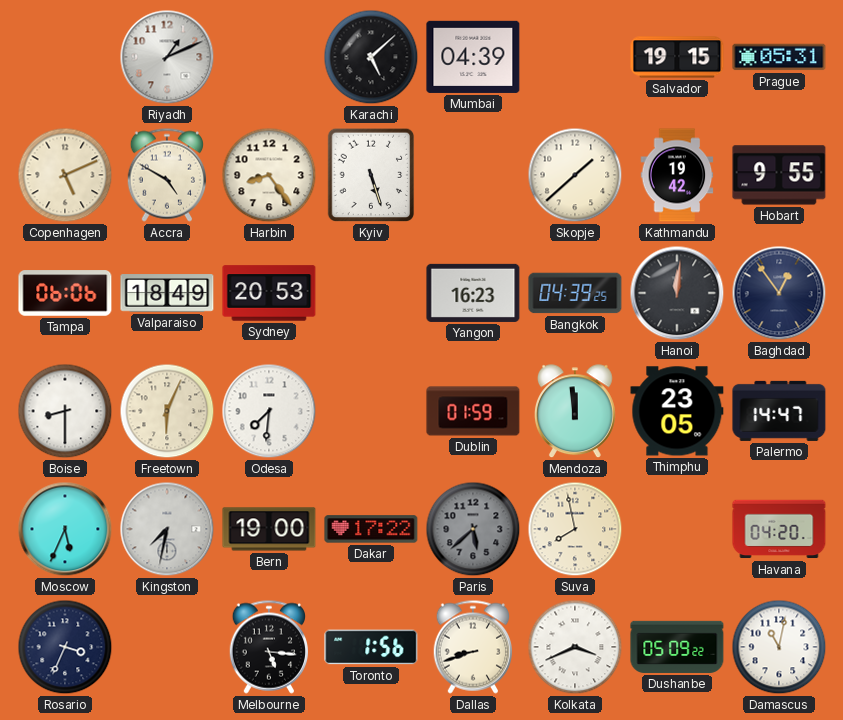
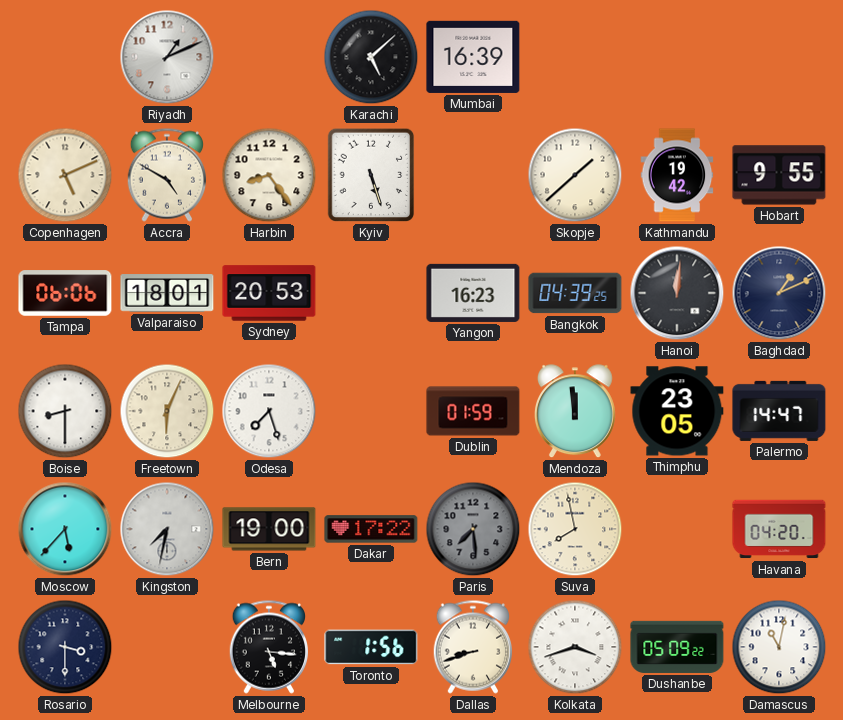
Mumbai: 04:39 -> 16:39 (473, 57)
Salvador: 19:15 -> none (677, 57)
Prague: 05:31 -> none (779, 57)
Valparaiso: 18:49 -> 18:01 (167, 293)
Baghdad: 12:54 -> 1:11 (779, 293)
Odesa: 7:31 -> 7:27 (269, 411)
Moscow: 5:34 -> 5:37 (65, 529)
Paris: 5:38 -> 7:29 (473, 529)
Rosario: 3:34 -> 3:30 (65, 647)
Kolkata: 3:41 -> 3:42 (575, 647)
